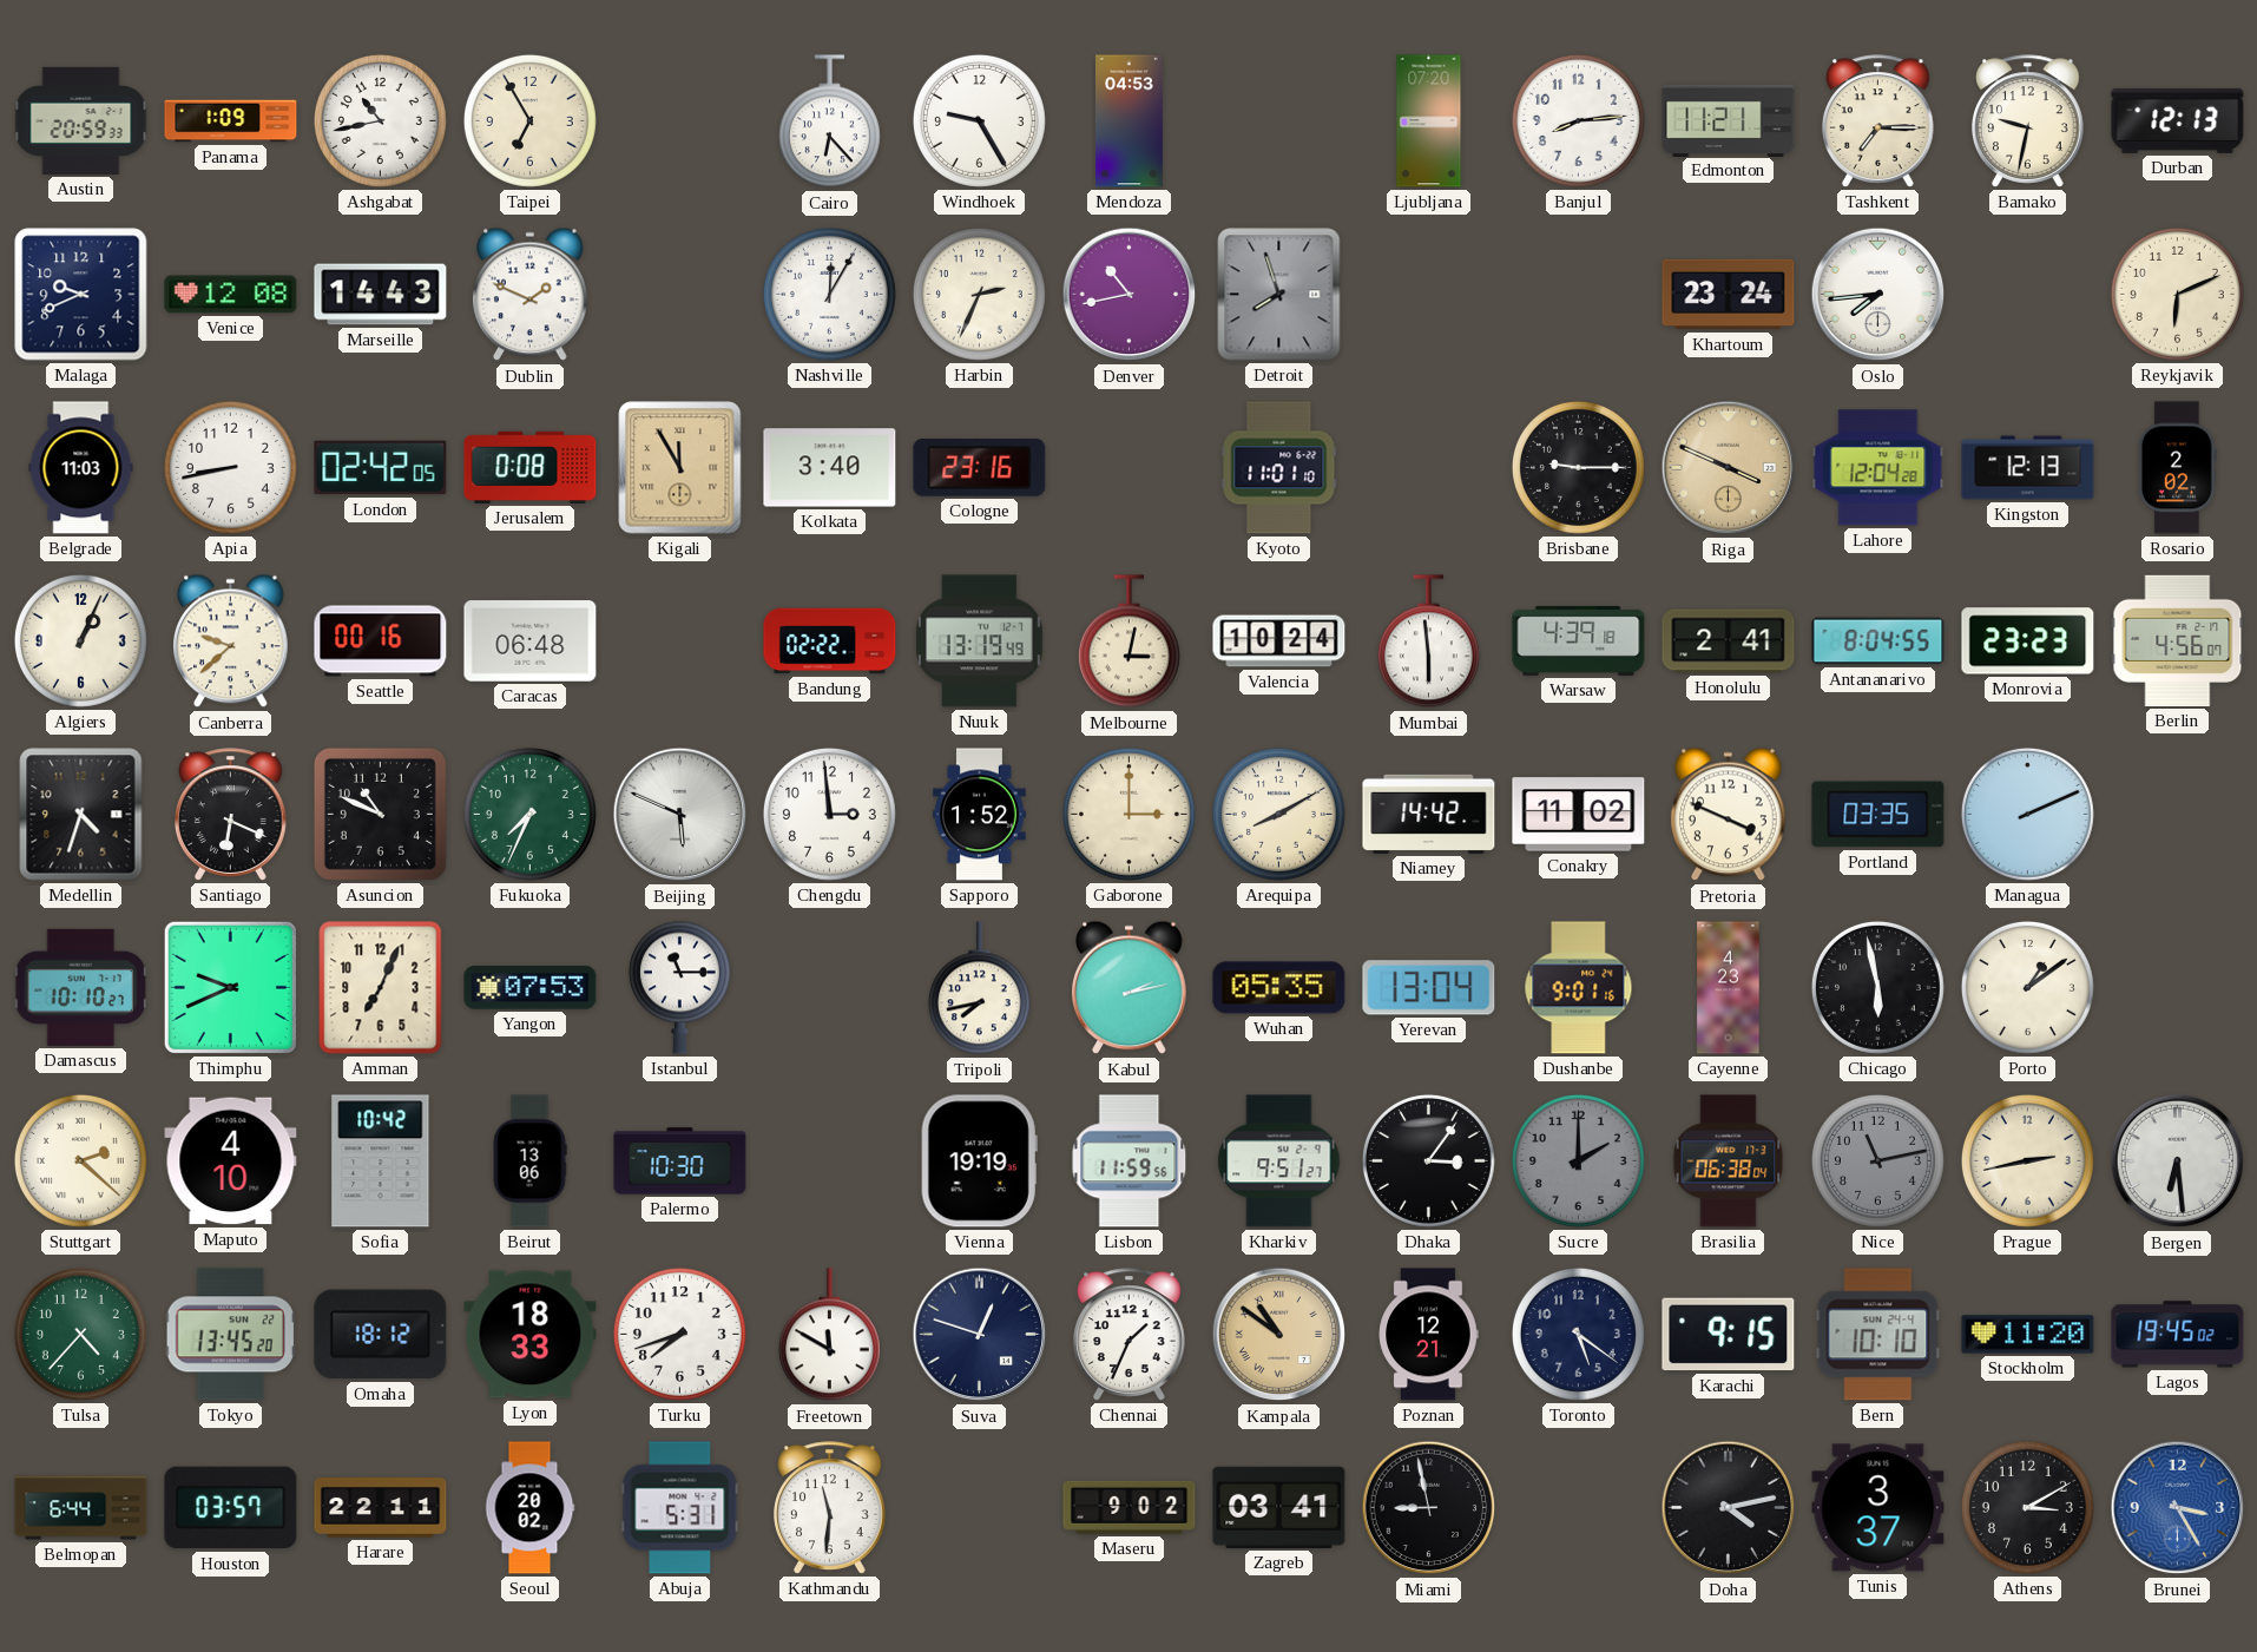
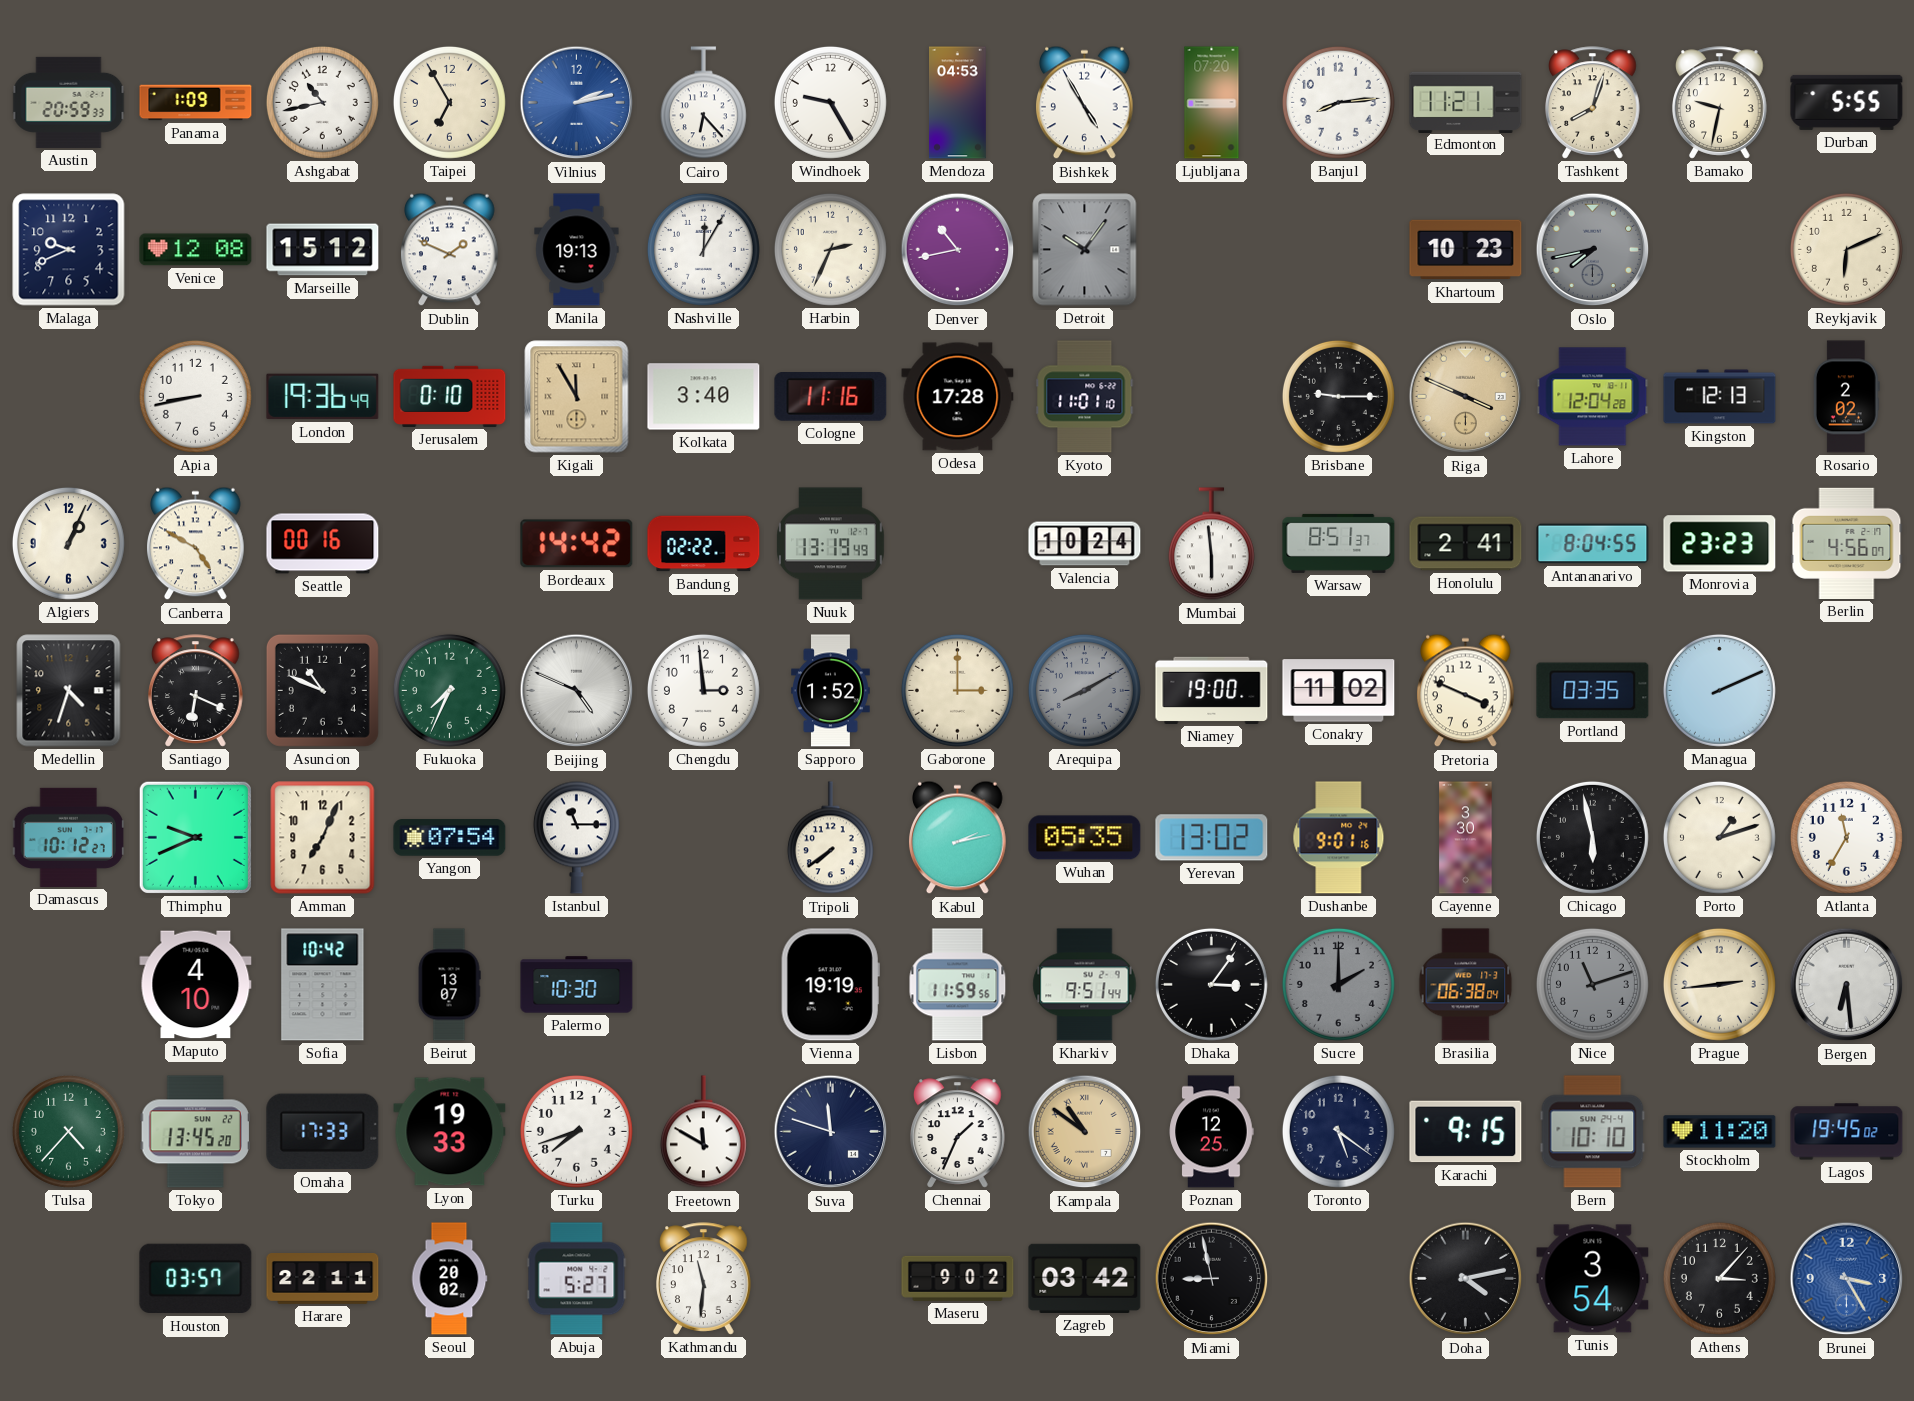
Vilnius: none -> 2:13 (577, 103)
Bishkek: none -> 4:55 (1085, 103)
Tashkent: 7:15 -> 8:03 (1593, 103)
Durban: 12:13 -> 5:55 (1847, 102)
Marseille: 14:43 -> 15:12 (323, 250)
Manila: none -> 19:13 (577, 250)
Detroit: 7:57 -> 10:06 (1085, 250)
Khartoum: 23:24 -> 10:23 (1466, 250)
Oslo: 7:44 -> 7:43 (1593, 250)
Oslo dial: white -> grey (1593, 250)
Belgrade: 11:03 -> none (81, 468)
London: 02:42 -> 19:36 (323, 397)
Jerusalem: 0:08 -> 0:10 (450, 396)
Cologne: 23:16 -> 11:16 (831, 397)
Odesa: none -> 17:28 (958, 397)
Canberra: 9:38 -> 4:50 (196, 544)
Caracas: 06:48 -> none (531, 641)
Bordeaux: none -> 14:42 (577, 544)
Melbourne: 3:02 -> none (1128, 641)
Warsaw: 4:39 -> 8:51 (1339, 543)
Beijing: 5:49 -> 4:49 (577, 691)
Arequipa dial: cream -> grey (1084, 690)
Niamey: 14:42 -> 19:00 (1212, 690)
Damascus: 10:10 -> 10:12 (68, 837)
Yangon: 07:53 -> 07:54 (450, 838)
Tripoli: 7:43 -> 7:39 (830, 838)
Yerevan: 13:04 -> 13:02 (1212, 838)
Cayenne: 4:23 -> 3:30 (1466, 838)
Porto: 1:09 -> 1:12 (1719, 837)
Atlanta: none -> 11:35 (1846, 837)
Stuttgart: 2:22 -> none (80, 1160)
Beirut: 13:06 -> 13:07 (449, 985)
Kharkiv: 9:51:27 -> 9:51:44 (1085, 985)
Nice: 11:13 -> 11:12 (1592, 984)
Prague: 2:43 -> 2:44 (1719, 984)
Omaha: 18:12 -> 17:33 (323, 1132)
Lyon: 18:33 -> 19:33 (450, 1132)
Suva: 12:48 -> 11:48 (831, 1132)
Poznan: 12:21 -> 12:25 (1211, 1132)
Belmopan: 6:44 -> none (81, 1508)
Abuja: 5:31 -> 5:27 (577, 1279)
Zagreb: 03:41 -> 03:42 (1085, 1278)
Tunis: 3:37 -> 3:54 (1593, 1279)
Athens: 3:10 -> 3:07 (1719, 1278)
